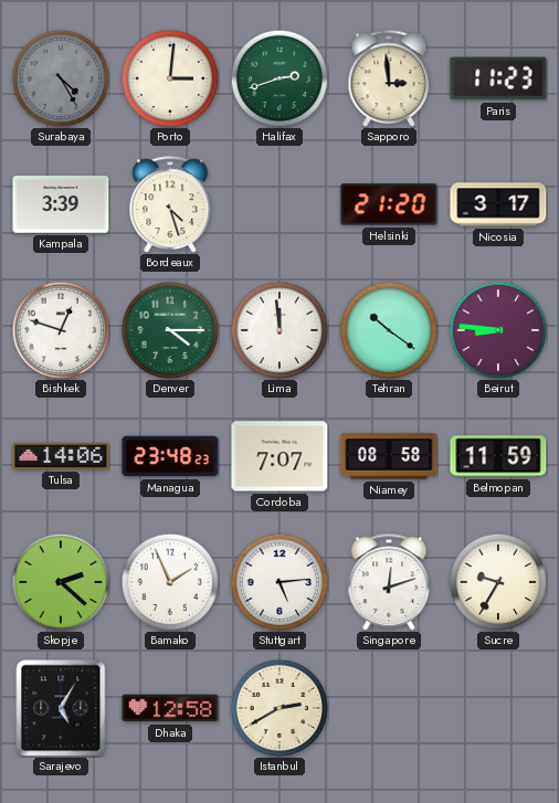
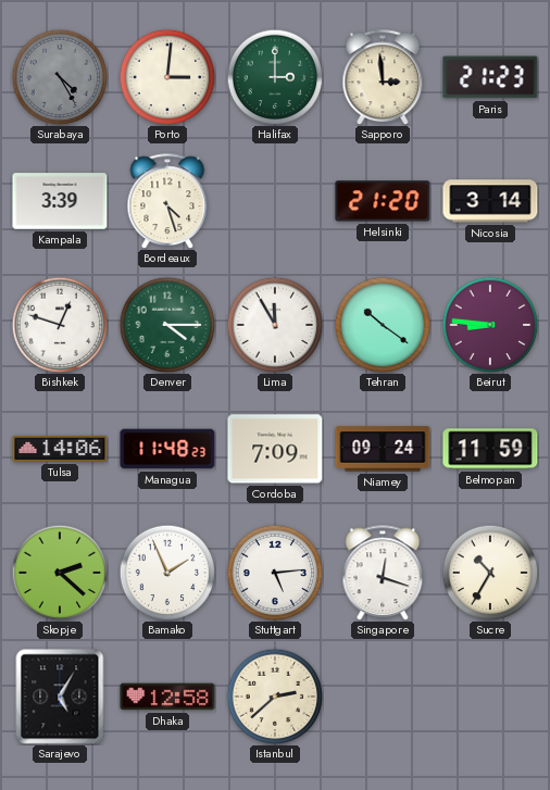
Halifax: 2:42 -> 3:00 (275, 77)
Paris: 11:23 -> 21:23 (490, 77)
Nicosia: 3:17 -> 3:14 (490, 201)
Lima: 11:59 -> 11:55 (275, 325)
Managua: 23:48 -> 11:48 (167, 449)
Cordoba: 7:07 -> 7:09 (275, 449)
Niamey: 08:58 -> 09:24 (383, 449)
Singapore: 12:12 -> 12:18 (383, 573)
Sucre: 9:35 -> 10:35 (490, 573)
Istanbul: 2:40 -> 2:38 (275, 697)
